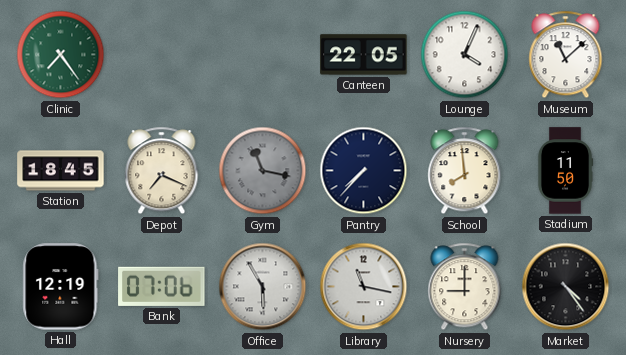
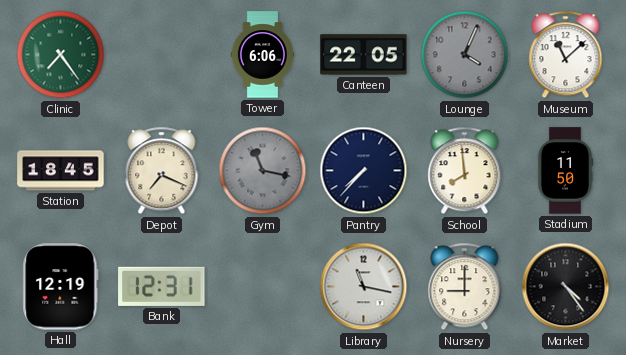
Tower: none -> 6:06 (262, 55)
Lounge dial: white -> grey (465, 55)
Bank: 07:06 -> 12:31 (162, 286)
Office: 5:55 -> none (263, 287)
